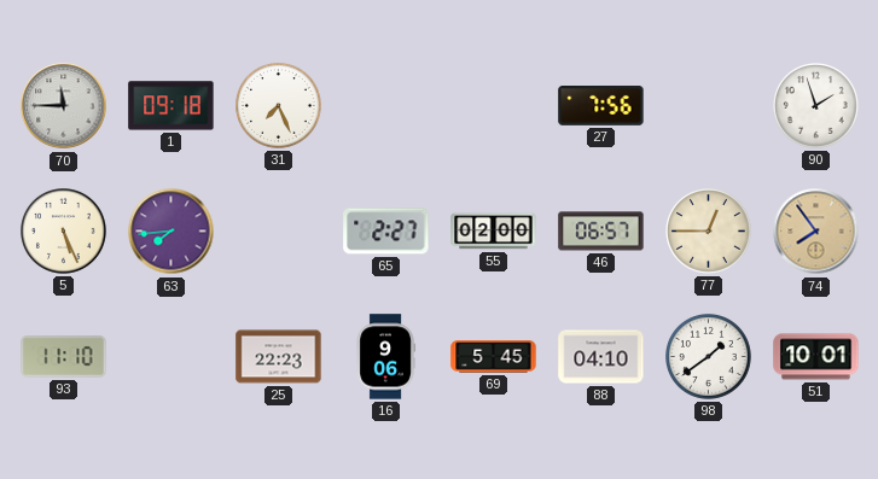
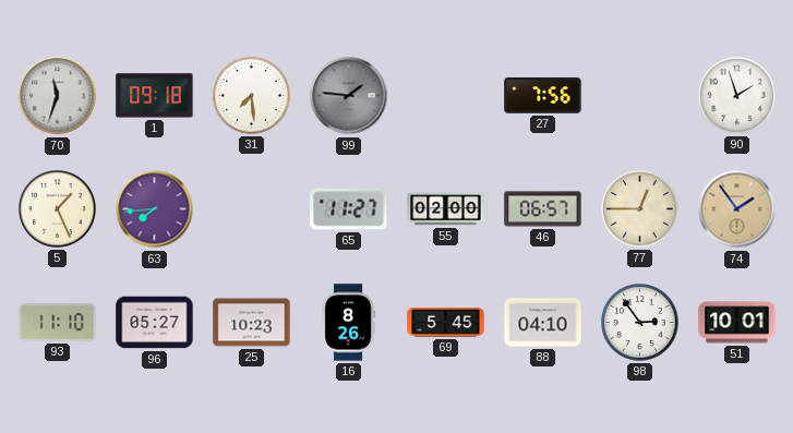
70: 11:45 -> 11:33 (58, 96)
31: 7:26 -> 7:29 (252, 96)
99: none -> 1:46 (349, 96)
5: 5:26 -> 1:26 (58, 209)
65: 2:27 -> 11:27 (349, 209)
74: 7:54 -> 1:54 (737, 209)
96: none -> 05:27 (155, 323)
25: 22:23 -> 10:23 (252, 323)
16: 9:06 -> 8:26 (348, 323)
98: 1:39 -> 2:54 (640, 323)
